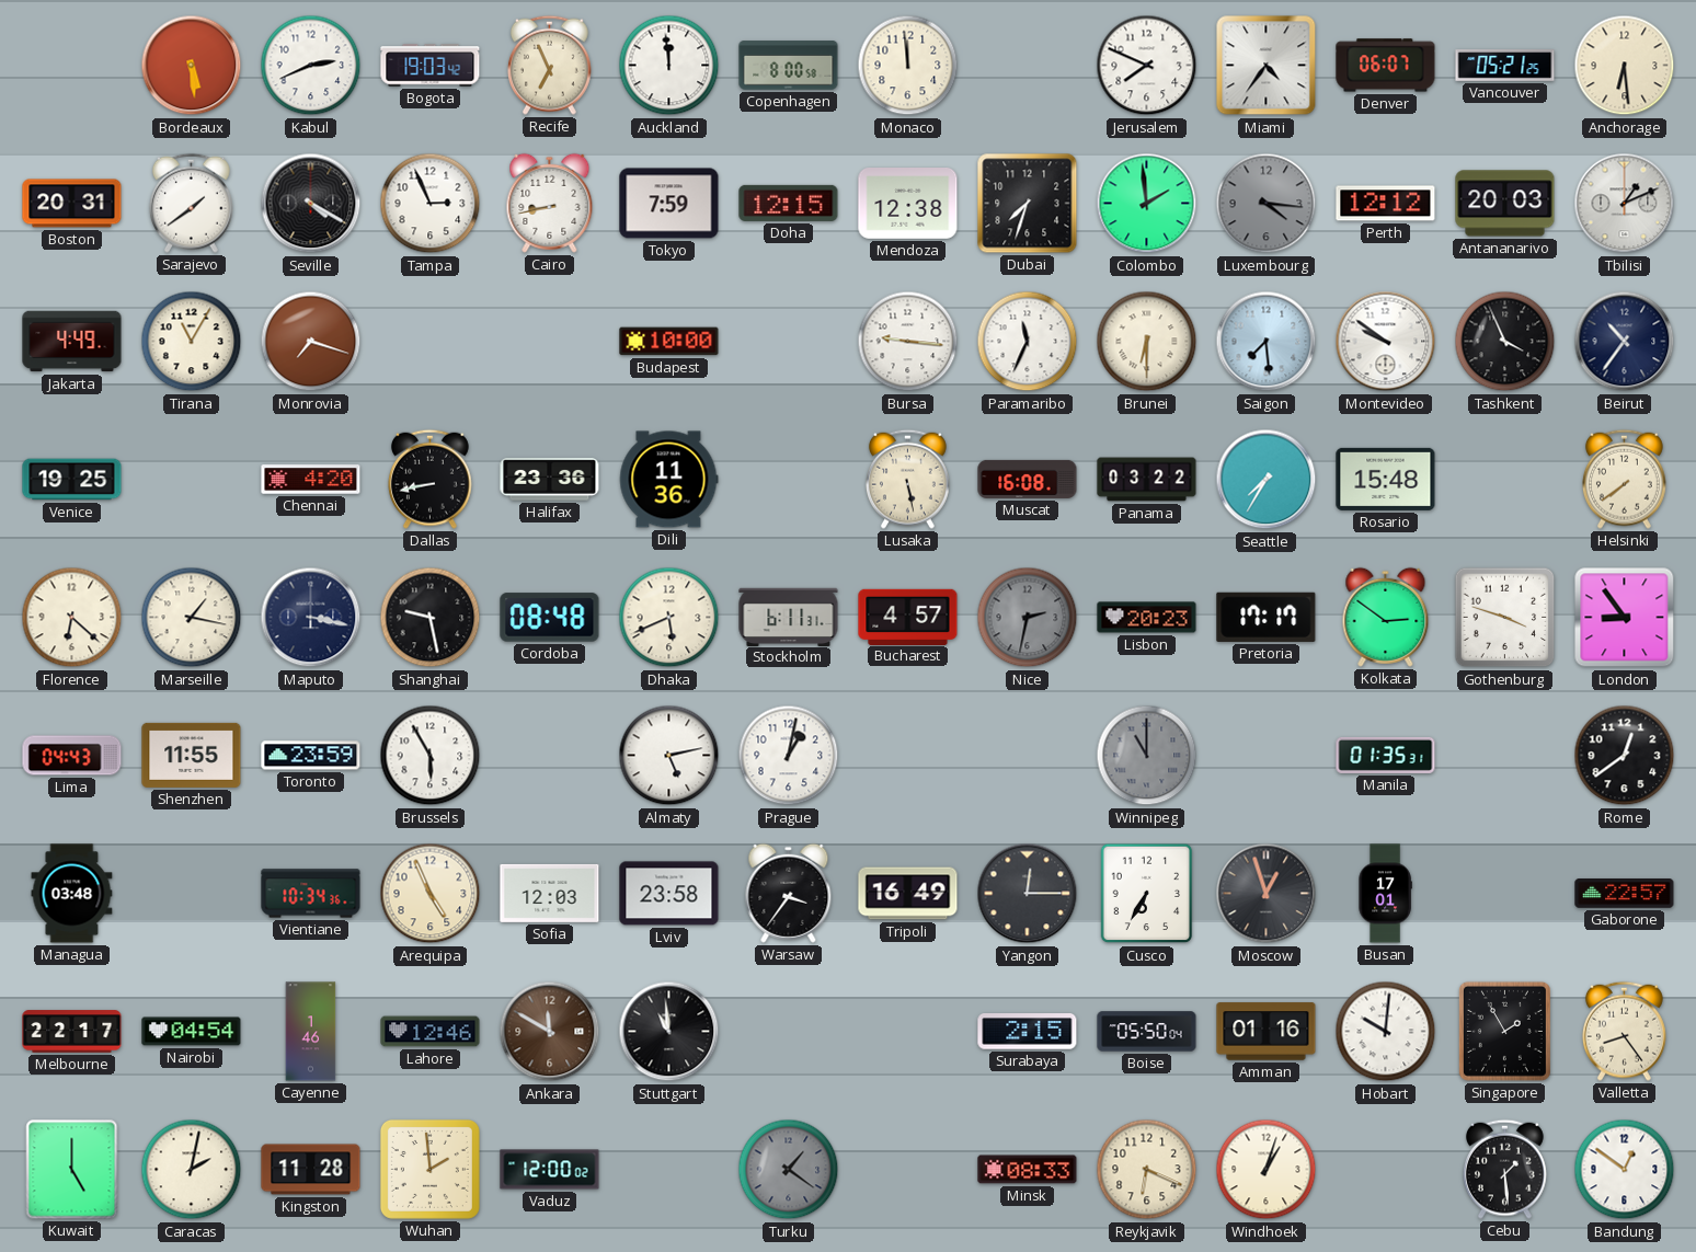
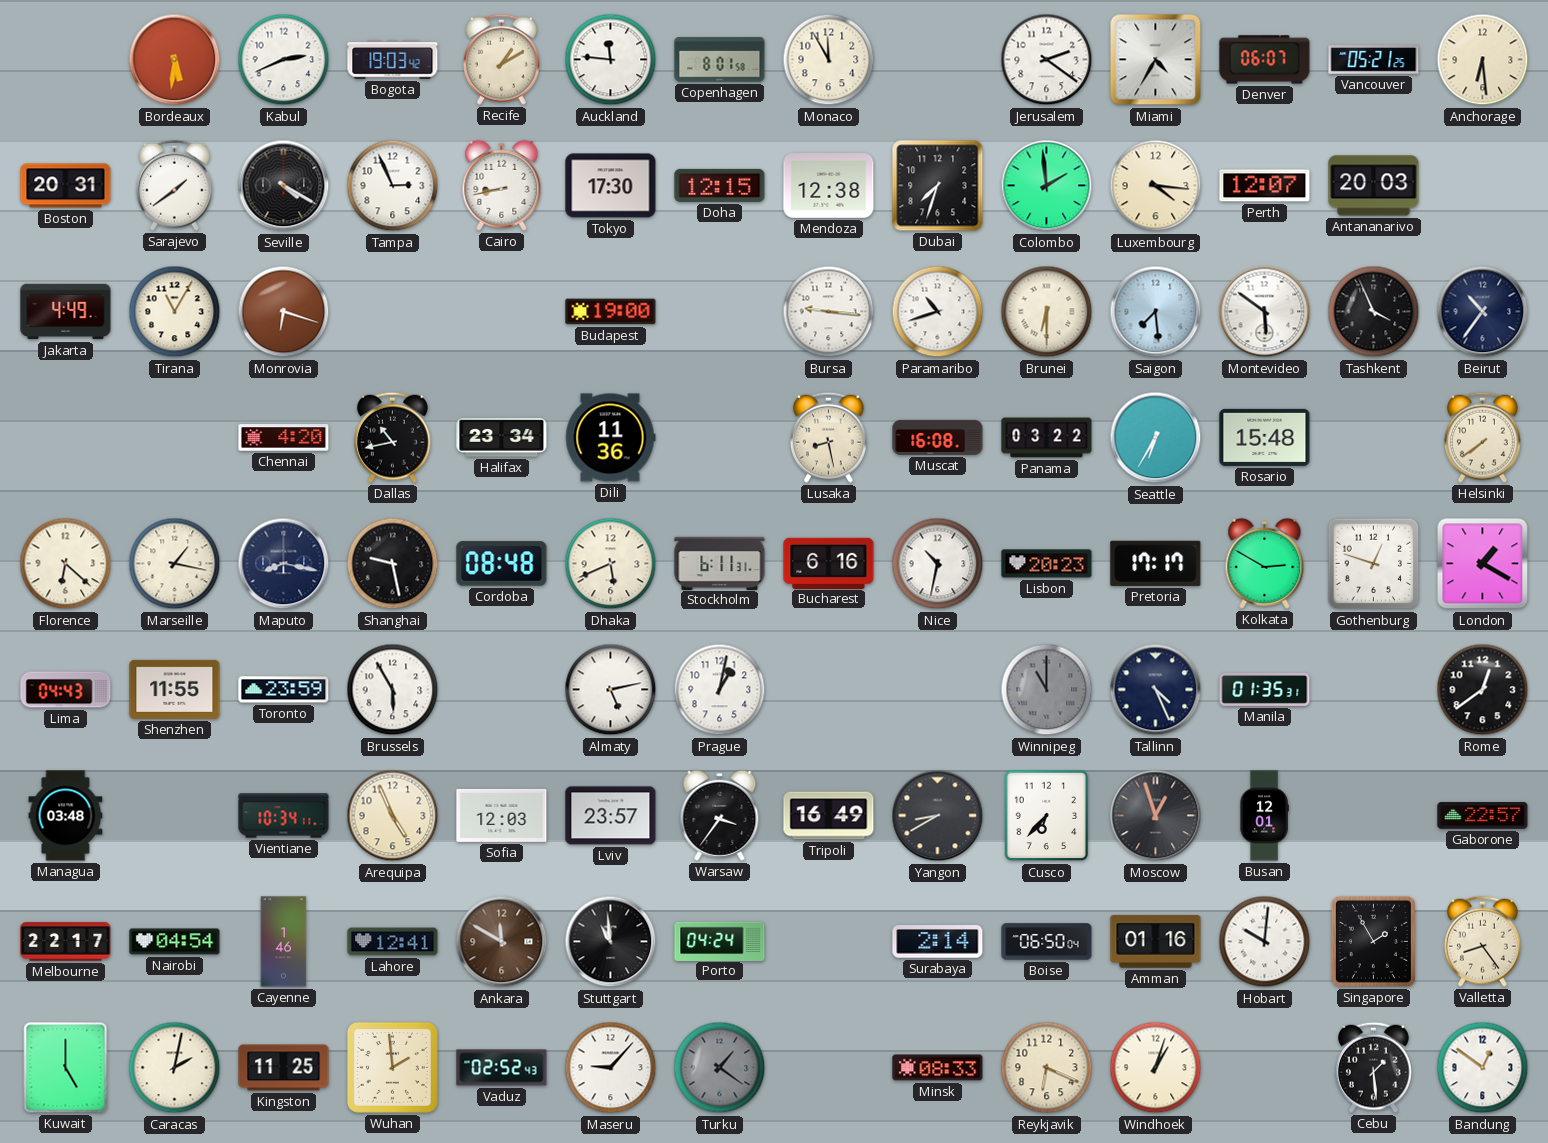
Bordeaux: 5:29 -> 5:31 (175, 60)
Recife: 6:56 -> 1:10 (501, 59)
Auckland: 11:59 -> 11:46 (611, 60)
Copenhagen: 8:00 -> 8:01 (720, 60)
Monaco: 11:59 -> 11:55 (829, 60)
Jerusalem: 7:49 -> 2:21 (1047, 60)
Miami: 4:36 -> 4:35 (1156, 60)
Tokyo: 7:59 -> 17:30 (611, 186)
Luxembourg dial: grey -> cream (1156, 186)
Perth: 12:12 -> 12:07 (1265, 186)
Tbilisi: 1:11 -> none (1625, 204)
Monrovia: 7:18 -> 6:18 (284, 312)
Budapest: 10:00 -> 19:00 (611, 312)
Paramaribo: 11:34 -> 10:42 (938, 312)
Montevideo: 9:51 -> 5:51 (1265, 312)
Venice: 19:25 -> none (72, 480)
Dallas: 8:43 -> 10:43 (392, 437)
Halifax: 23:36 -> 23:34 (502, 438)
Lusaka: 5:28 -> 8:28 (828, 437)
Seattle: 7:35 -> 6:35 (1156, 438)
Maputo: 3:17 -> 8:17 (284, 564)
Bucharest: 4:57 -> 6:16 (829, 563)
Nice: 2:32 -> 10:32 (938, 564)
Nice dial: grey -> white (938, 564)
Kolkata: 2:51 -> 2:50 (1265, 563)
Gothenburg: 3:48 -> 12:48 (1374, 564)
London: 8:54 -> 1:20 (1483, 564)
Tallinn: none -> 4:26 (1156, 690)
Vientiane: 10:34:36 -> 10:34:11 (284, 816)
Lviv: 23:58 -> 23:57 (611, 816)
Yangon: 12:15 -> 8:40 (938, 816)
Cusco: 6:35 -> 6:37 (1047, 816)
Busan: 17:01 -> 12:01 (1264, 816)
Lahore: 12:46 -> 12:41 (393, 942)
Porto: none -> 04:24 (720, 941)
Surabaya: 2:15 -> 2:14 (938, 942)
Boise: 05:50 -> 06:50 (1047, 942)
Kingston: 11:28 -> 11:25 (284, 1068)
Vaduz: 12:00 -> 02:52 (502, 1068)
Maseru: none -> 9:07 (611, 1068)
